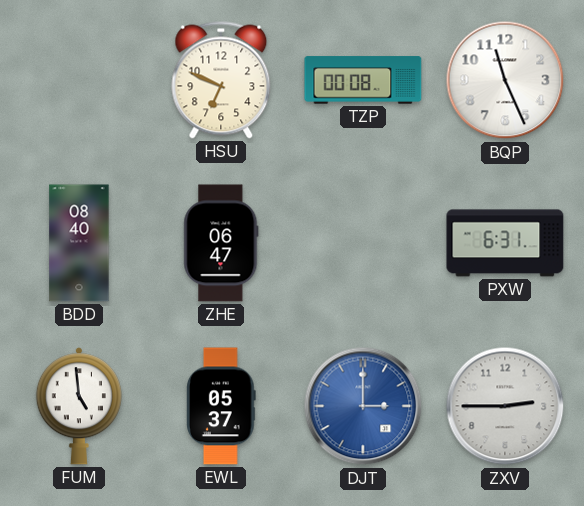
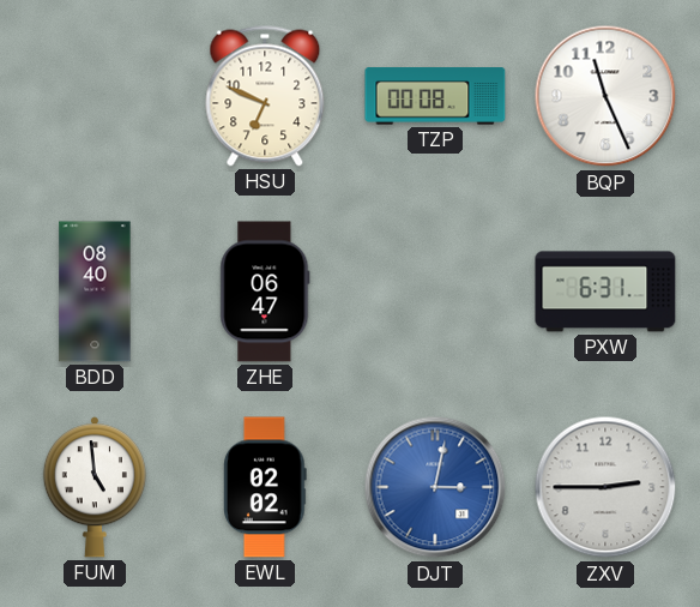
EWL: 05:37 -> 02:02 (266, 487)
DJT: 3:00 -> 3:02 (435, 487)
